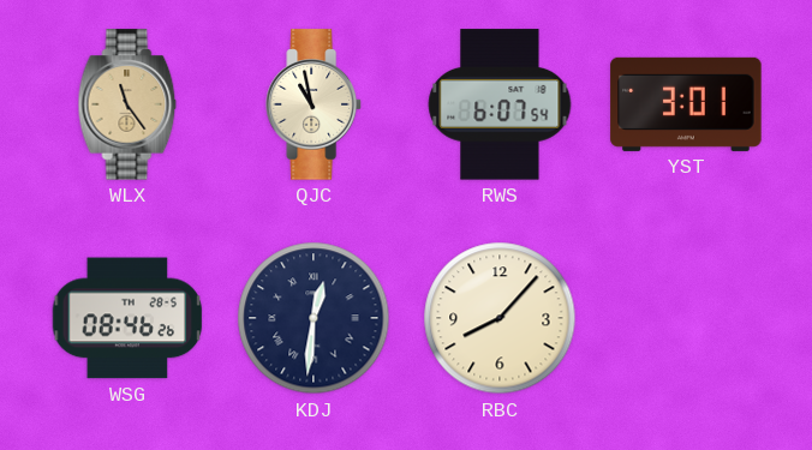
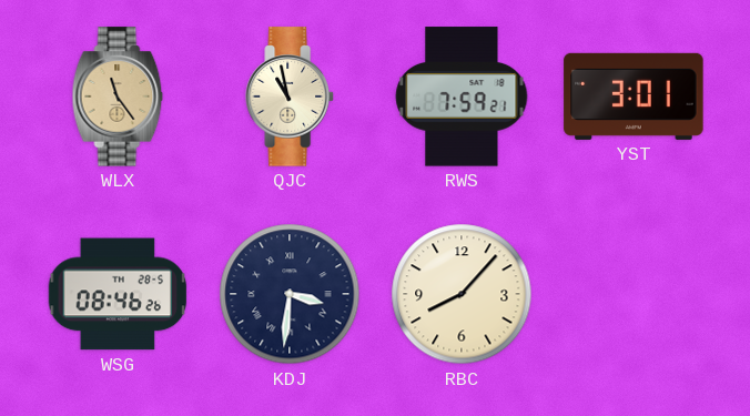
RWS: 6:07 -> 7:59 (462, 97)
KDJ: 12:31 -> 3:31 (290, 294)
